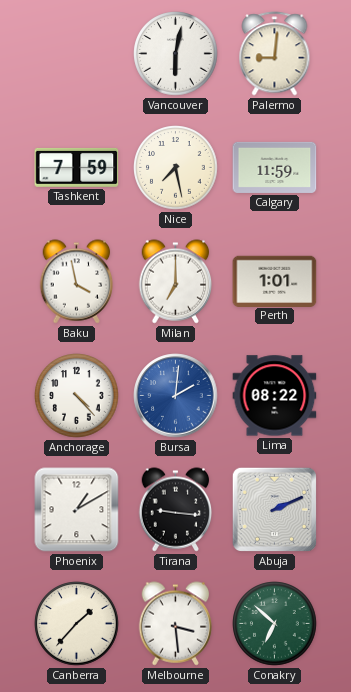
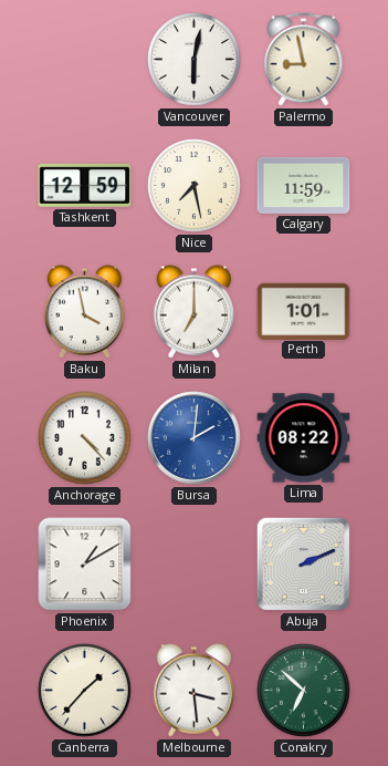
Palermo: 9:01 -> 8:58 (304, 60)
Tashkent: 7:59 -> 12:59 (85, 185)
Tirana: 9:16 -> none (176, 510)
